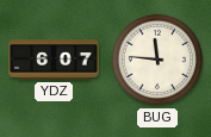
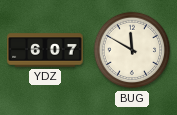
BUG: 11:46 -> 11:50 (132, 50)
